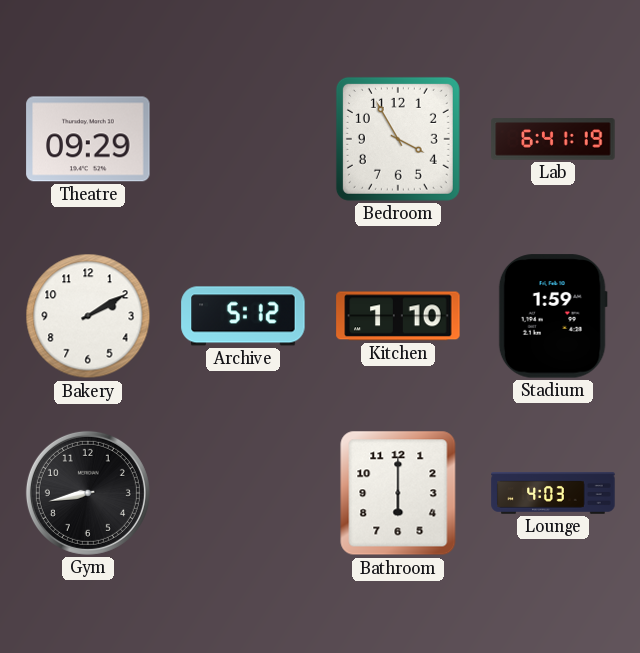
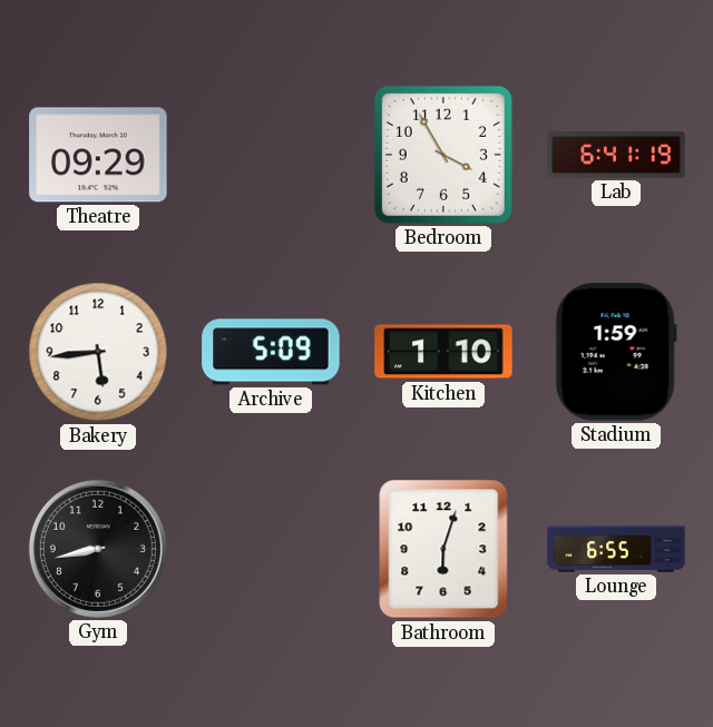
Bakery: 2:10 -> 5:44 (98, 352)
Archive: 5:12 -> 5:09 (271, 352)
Bathroom: 6:00 -> 6:03 (443, 549)
Lounge: 4:03 -> 6:55 (616, 549)
